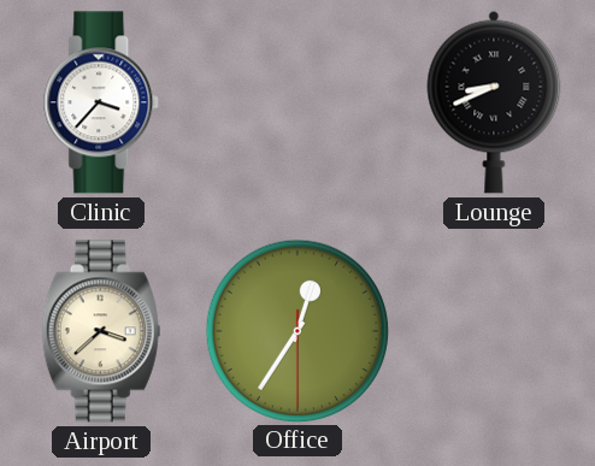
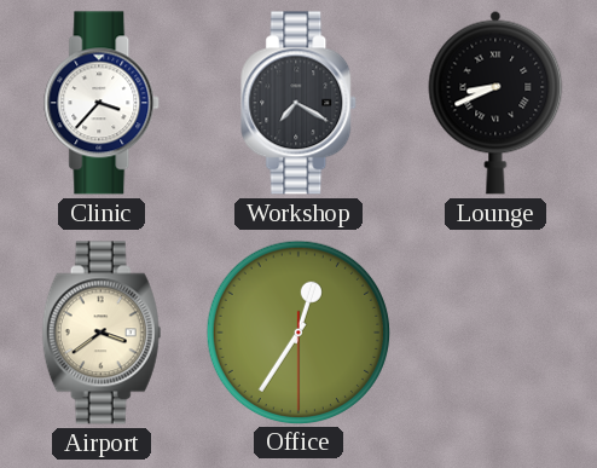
Workshop: none -> 7:20 (300, 103)
Airport: 3:38 -> 3:39 (102, 333)
